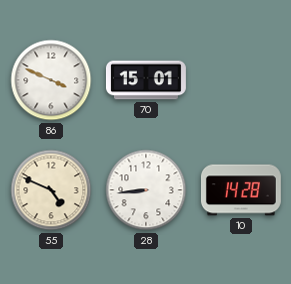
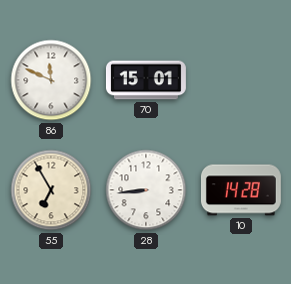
86: 3:49 -> 11:49 (51, 80)
55: 4:49 -> 6:55 (51, 190)
